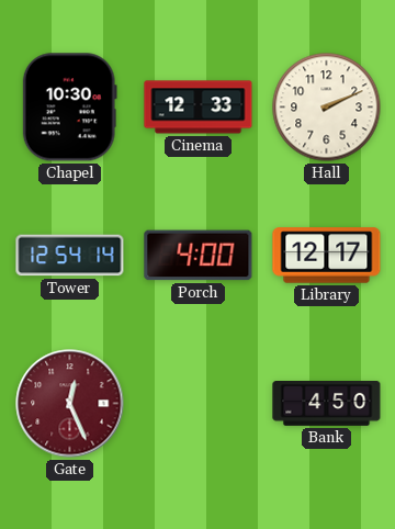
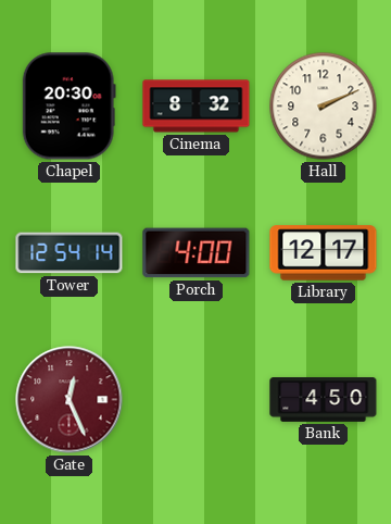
Chapel: 10:30 -> 20:30 (68, 107)
Cinema: 12:33 -> 8:32 (197, 107)
